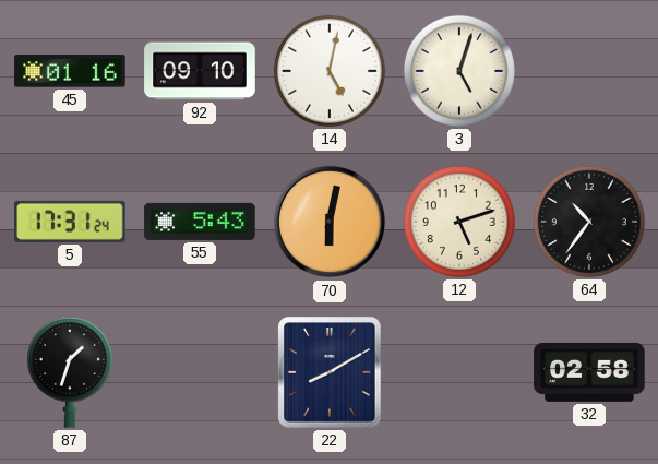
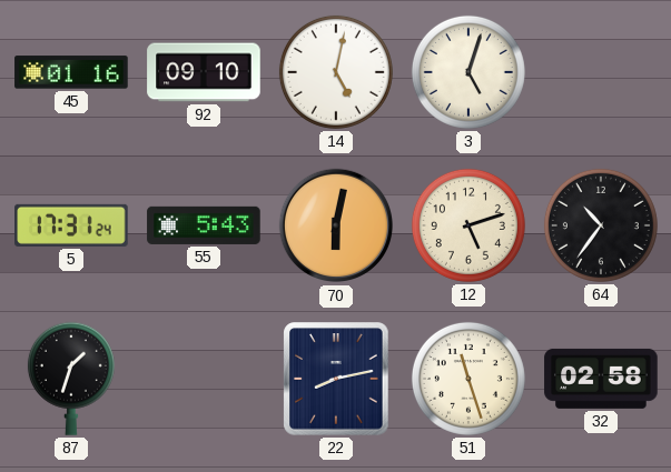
22: 8:10 -> 8:13 (336, 379)
51: none -> 11:27 (468, 379)
